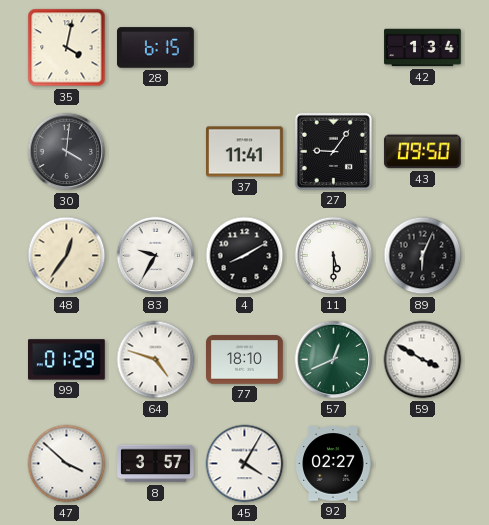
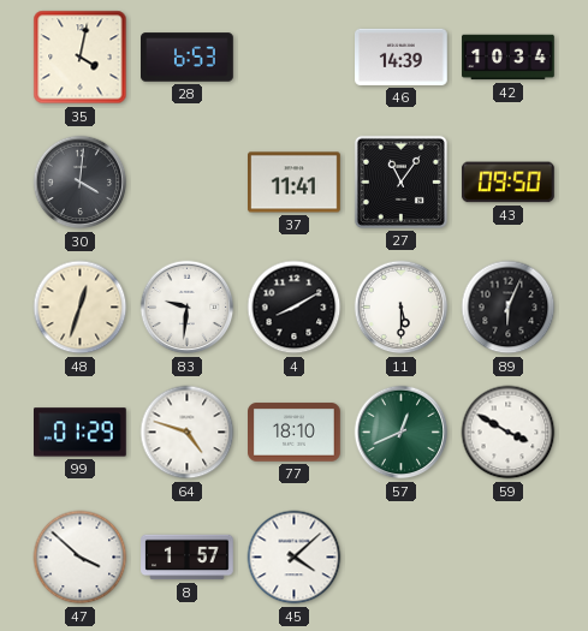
28: 6:15 -> 6:53 (188, 58)
46: none -> 14:39 (402, 56)
42: 1:34 -> 10:34 (509, 58)
27: 9:06 -> 11:06 (400, 181)
48: 12:36 -> 12:33 (81, 308)
83: 9:35 -> 9:31 (188, 308)
8: 3:57 -> 1:57 (188, 558)
45: 4:05 -> 4:08 (295, 558)
92: 02:27 -> none (333, 464)
